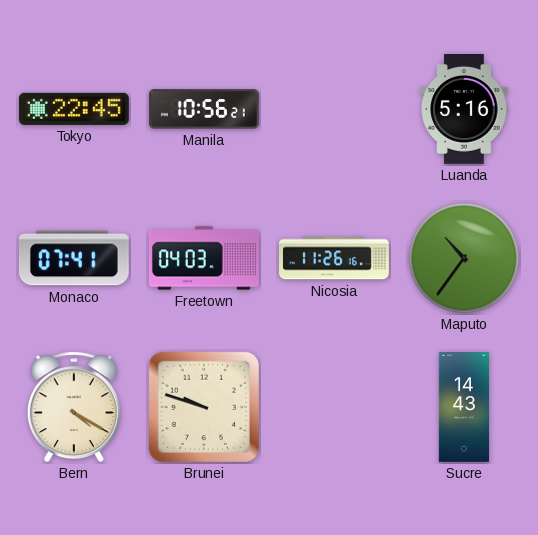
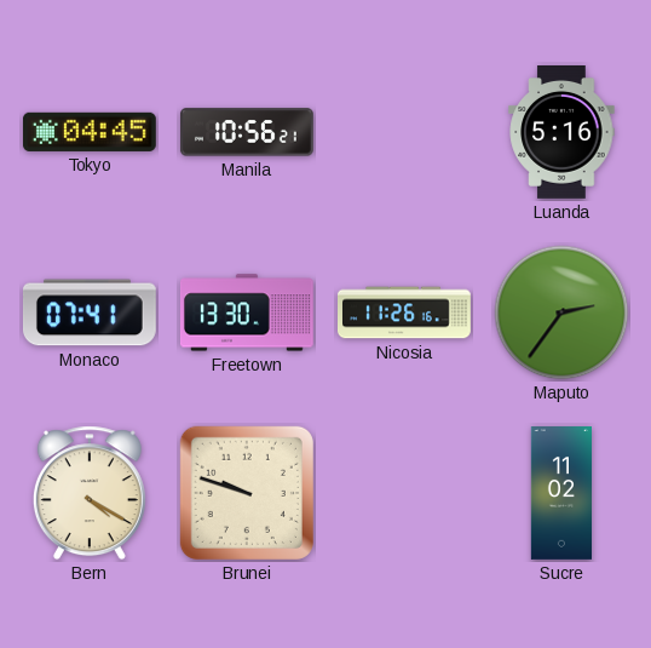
Tokyo: 22:45 -> 04:45 (90, 132)
Freetown: 04:03 -> 13:30 (247, 312)
Maputo: 10:36 -> 2:36 (561, 312)
Sucre: 14:43 -> 11:02 (560, 494)
